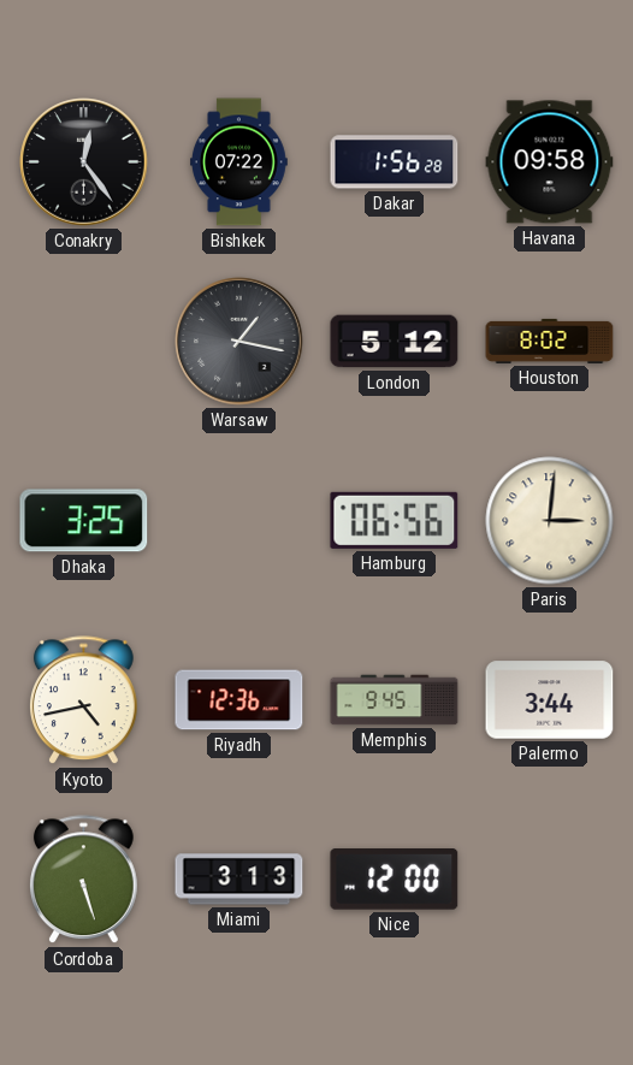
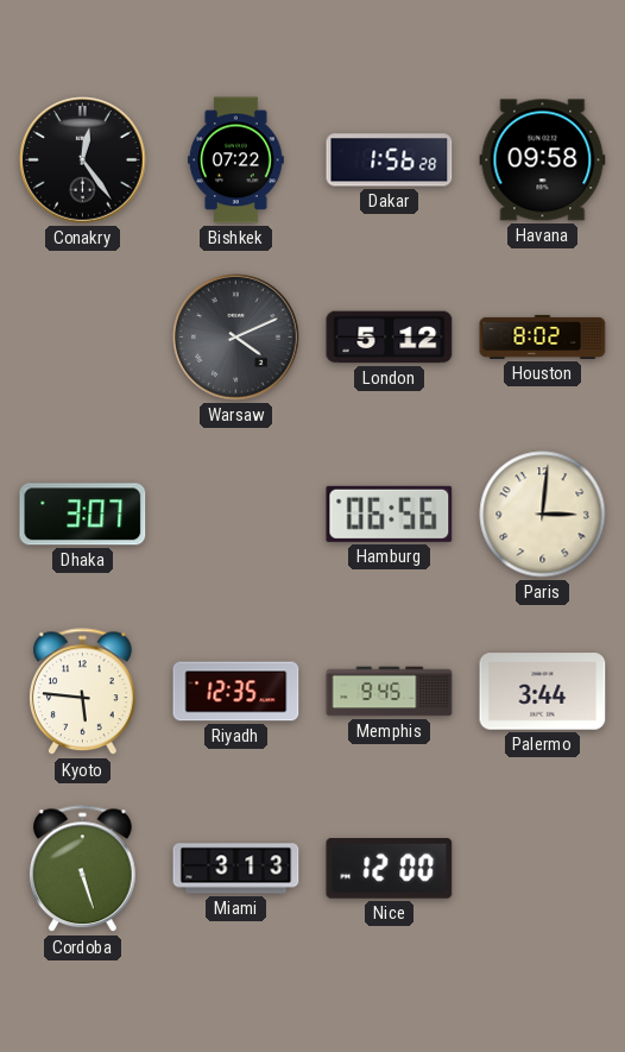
Warsaw: 1:17 -> 4:11 (236, 338)
Dhaka: 3:25 -> 3:07 (83, 515)
Kyoto: 4:43 -> 5:46 (83, 692)
Riyadh: 12:36 -> 12:35 (236, 692)
